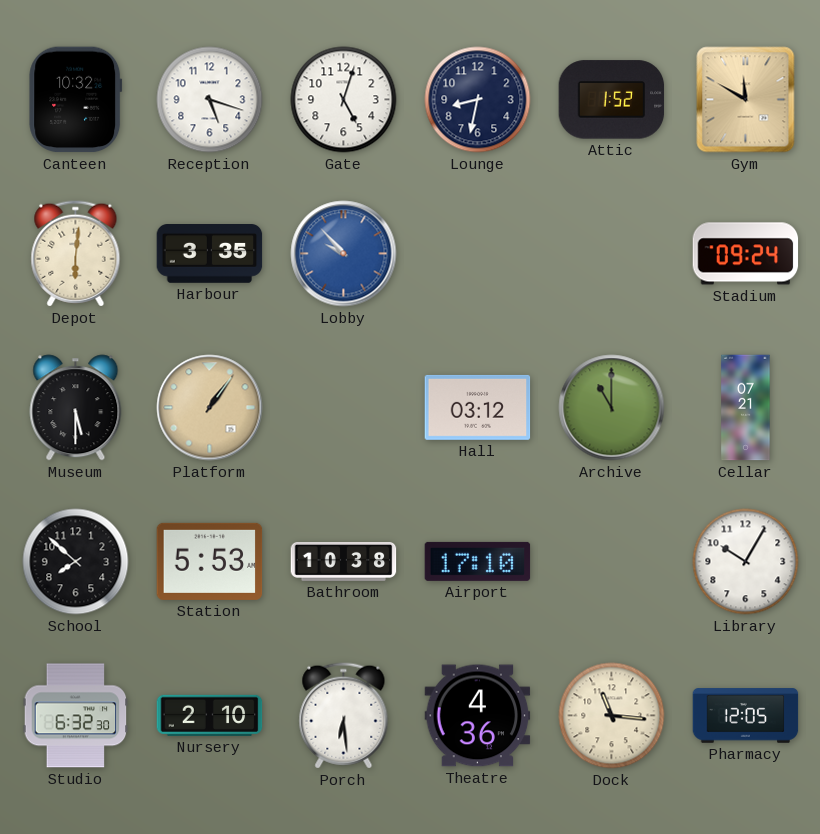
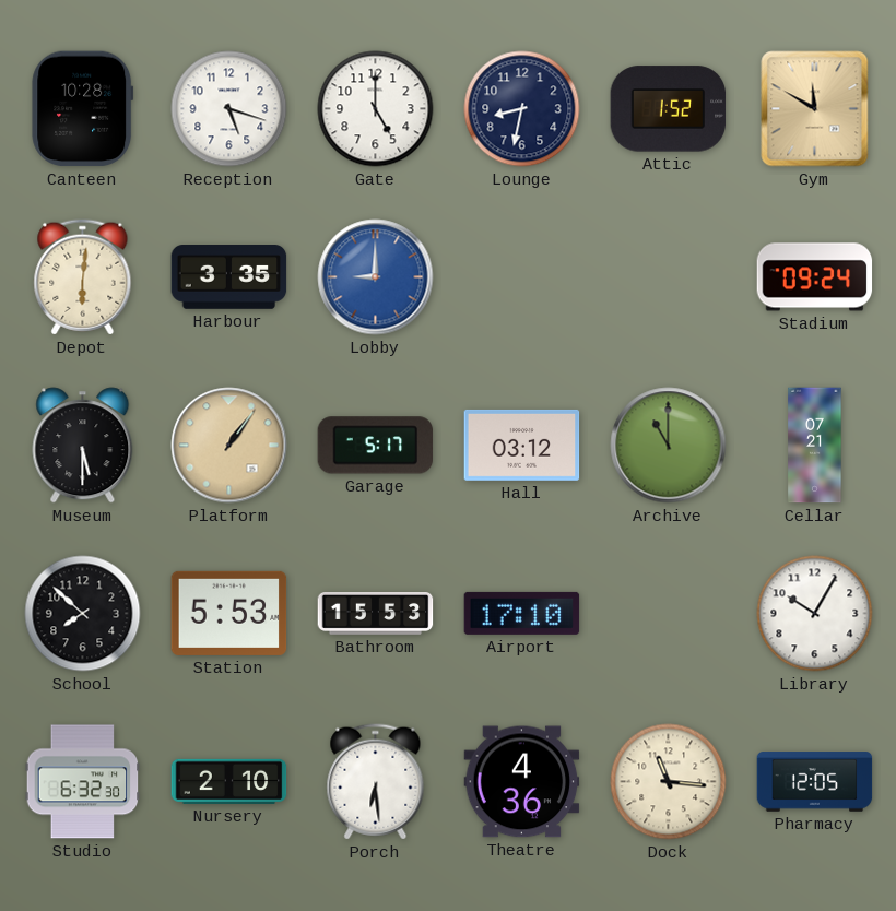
Canteen: 10:32 -> 10:28 (83, 109)
Gate: 5:03 -> 5:00 (376, 109)
Lobby: 9:53 -> 9:00 (376, 277)
Garage: none -> 5:17 (376, 446)
Bathroom: 10:38 -> 15:53 (376, 614)
